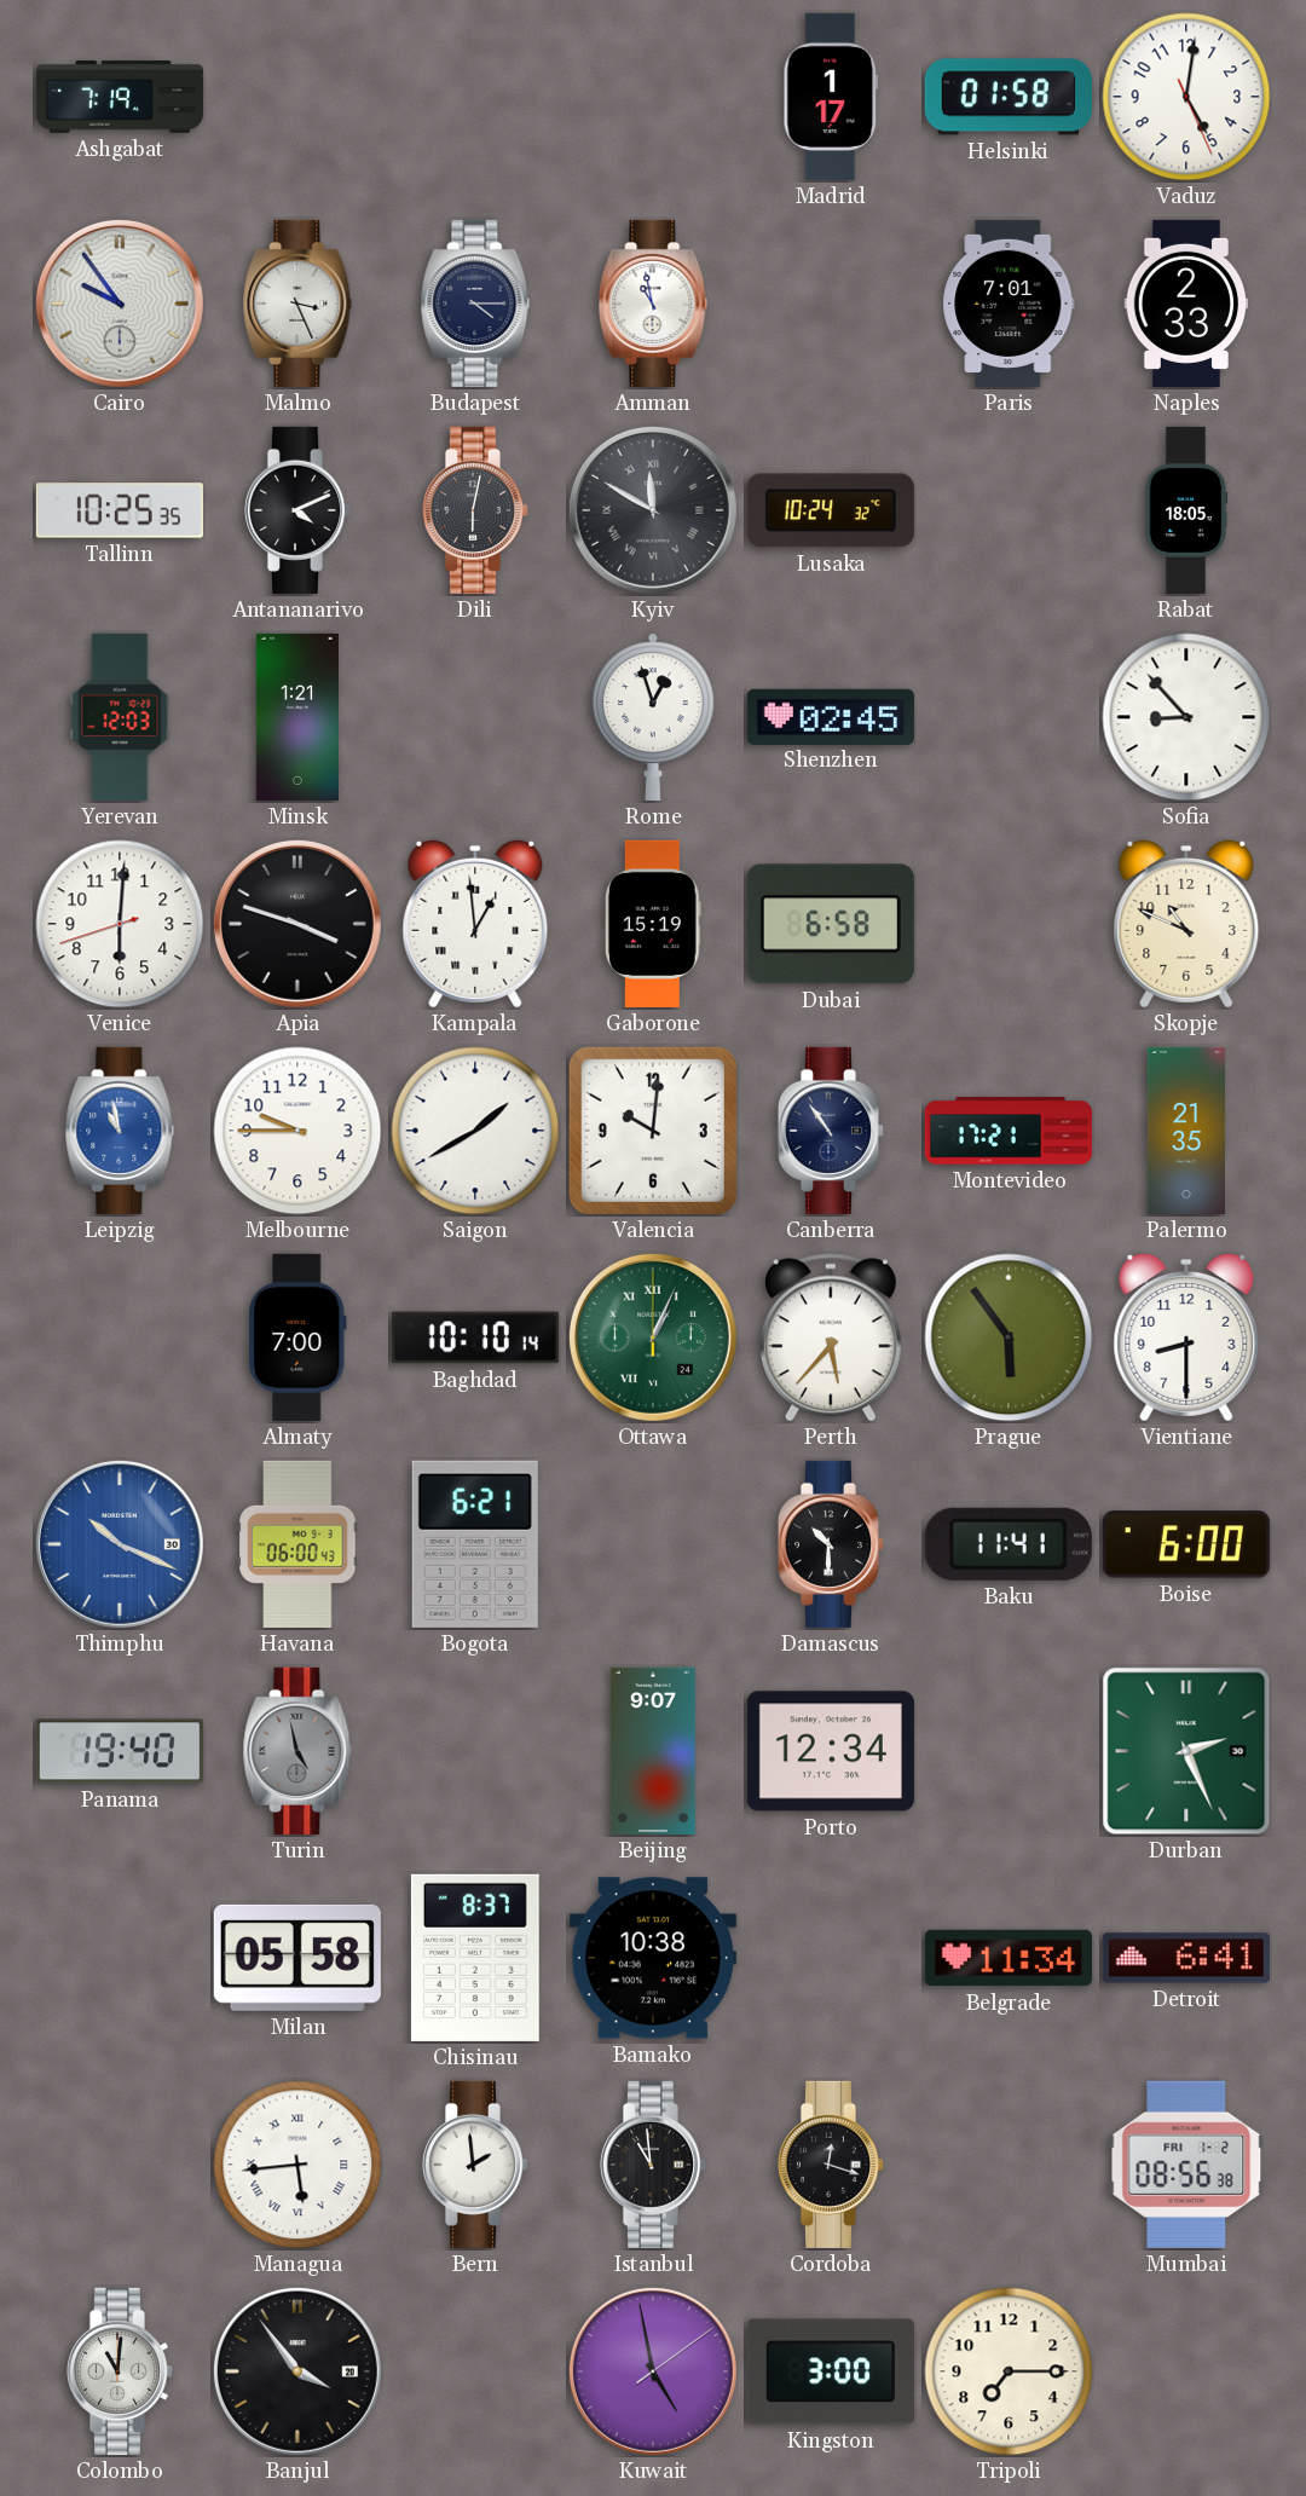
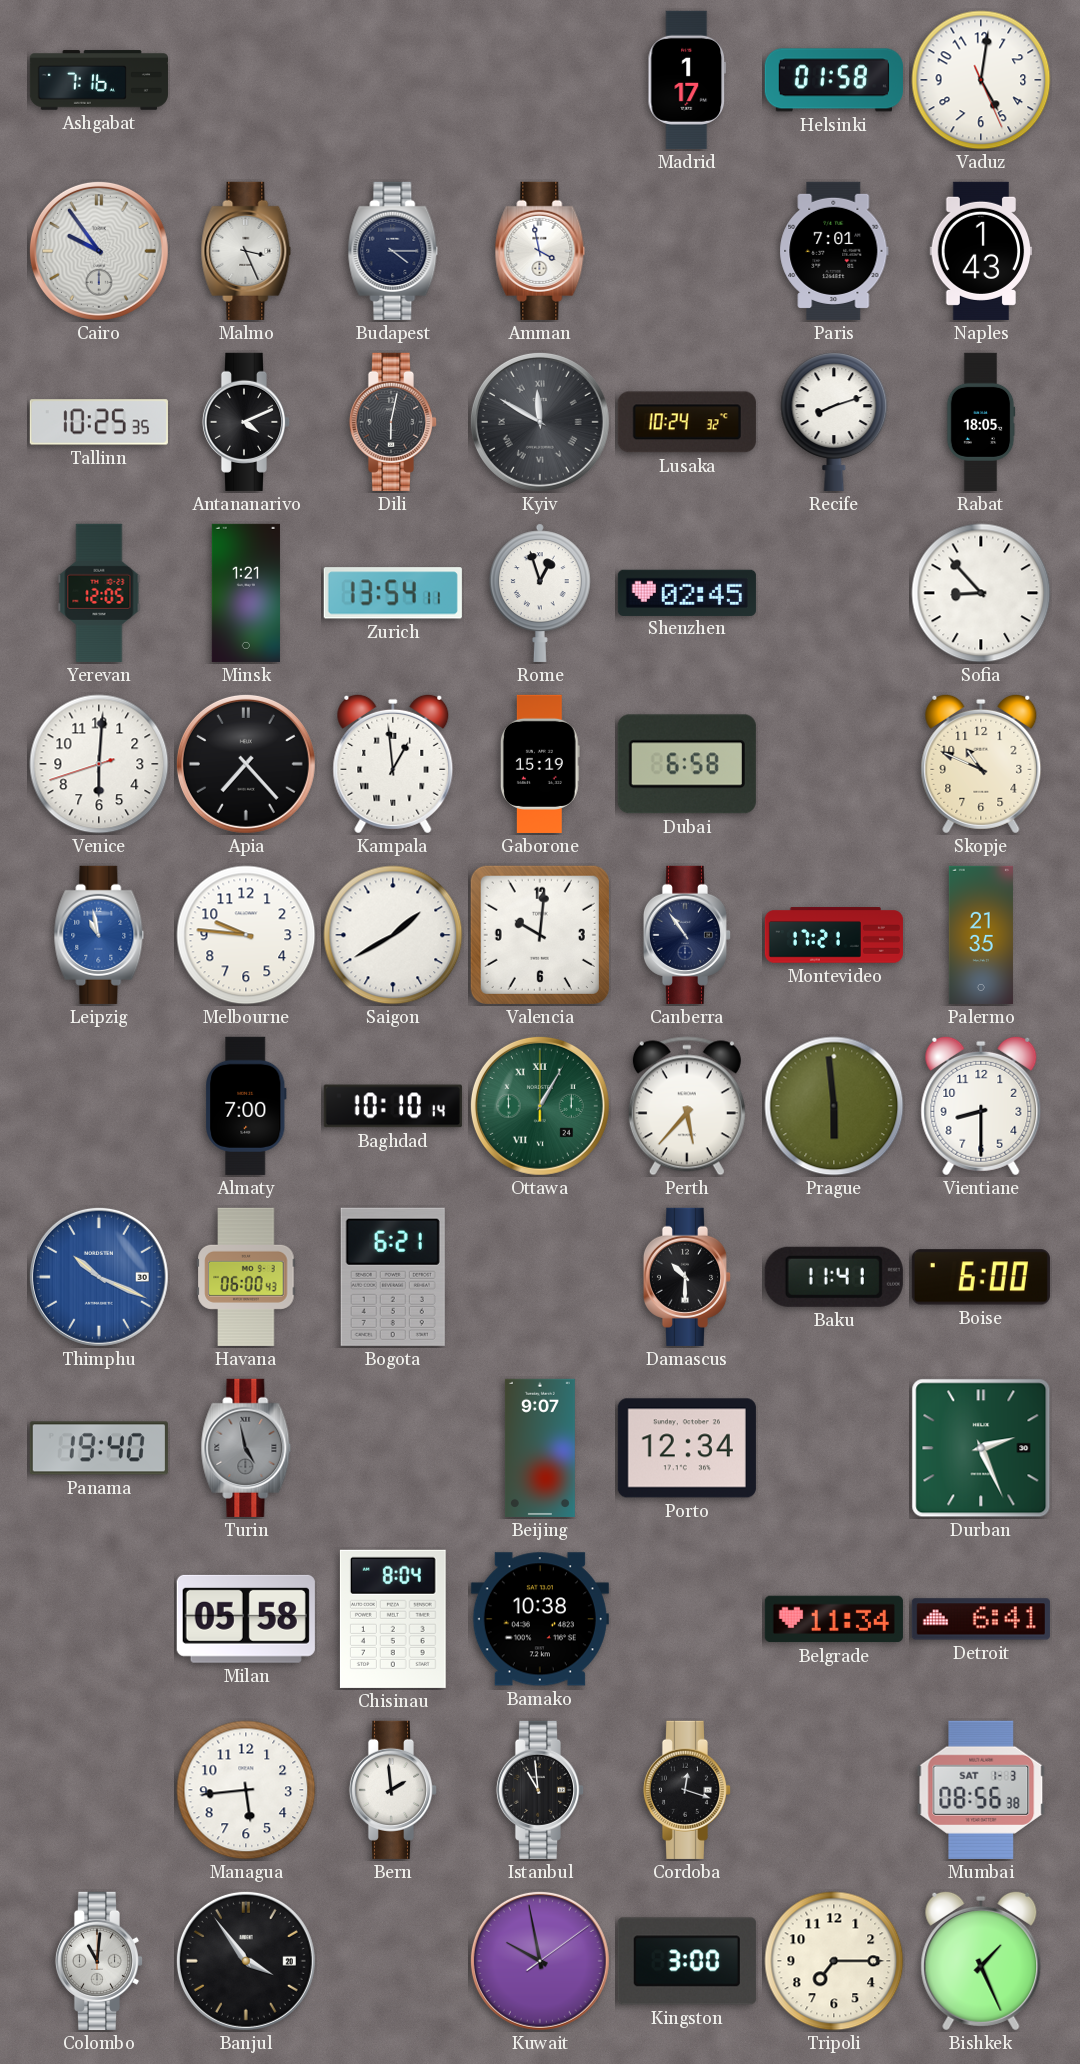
Ashgabat: 7:19 -> 7:16 (99, 80)
Amman: 10:58 -> 3:58 (540, 251)
Naples: 2:33 -> 1:43 (981, 251)
Recife: none -> 8:12 (834, 422)
Yerevan: 12:03 -> 12:05 (99, 593)
Zurich: none -> 13:54 (393, 593)
Apia: 3:48 -> 7:23 (246, 764)
Melbourne: 9:45 -> 9:46 (246, 935)
Ottawa: 1:04 -> 1:05 (540, 1106)
Prague: 5:54 -> 5:59 (834, 1106)
Chisinau: 8:37 -> 8:04 (393, 1619)
Managua numerals: Roman -> Arabic (246, 1790)
Mumbai date: FRI 1-2 -> SAT 1-3 (981, 1790)
Kuwait: 4:58 -> 9:58 (540, 1961)
Bishkek: none -> 1:26 (981, 1961)
